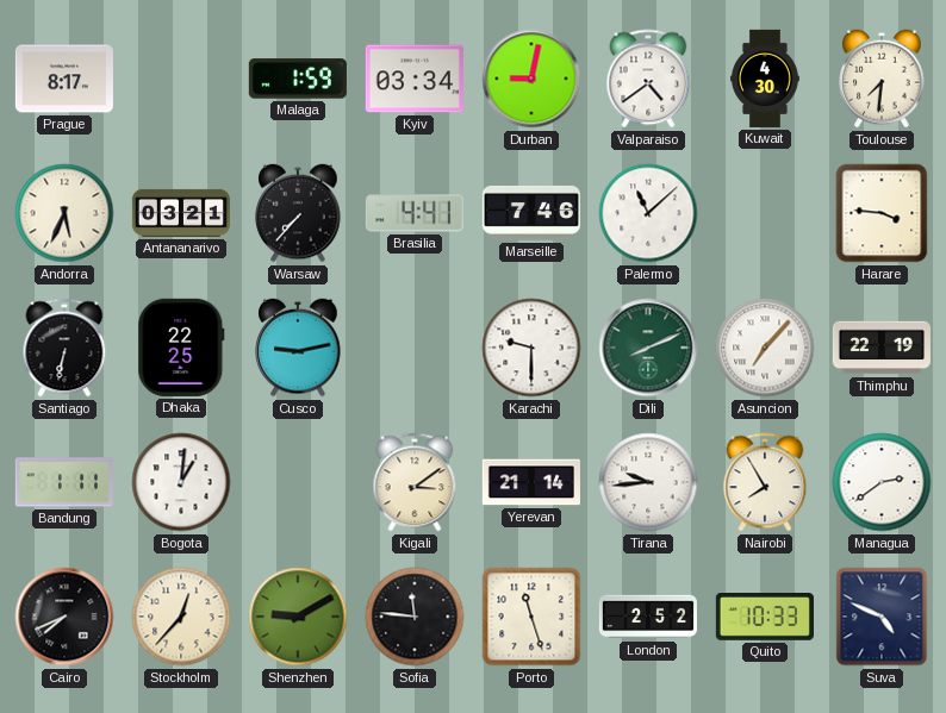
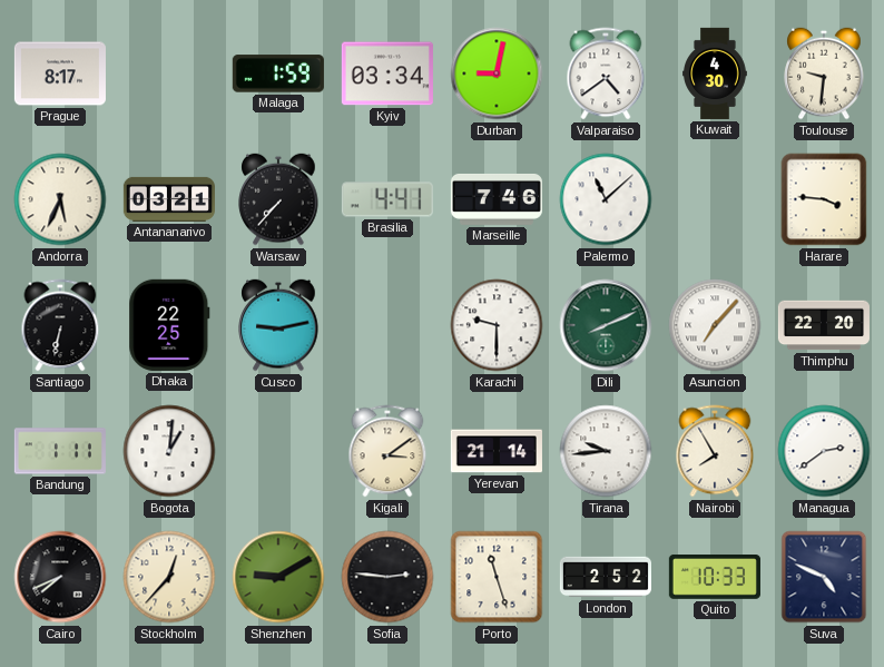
Toulouse: 7:31 -> 9:31 (824, 73)
Thimphu: 22:19 -> 22:20 (824, 325)
Sofia: 11:46 -> 2:46 (387, 577)
